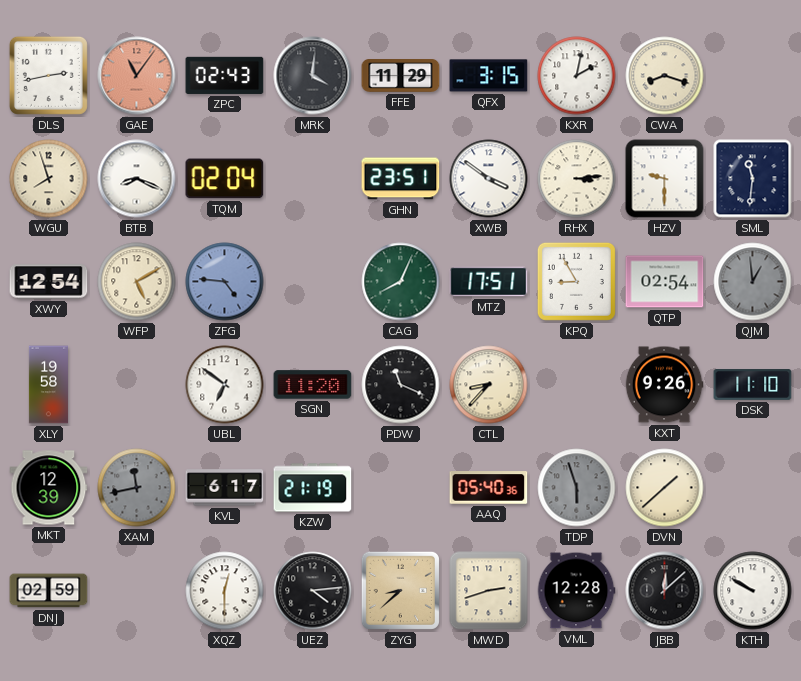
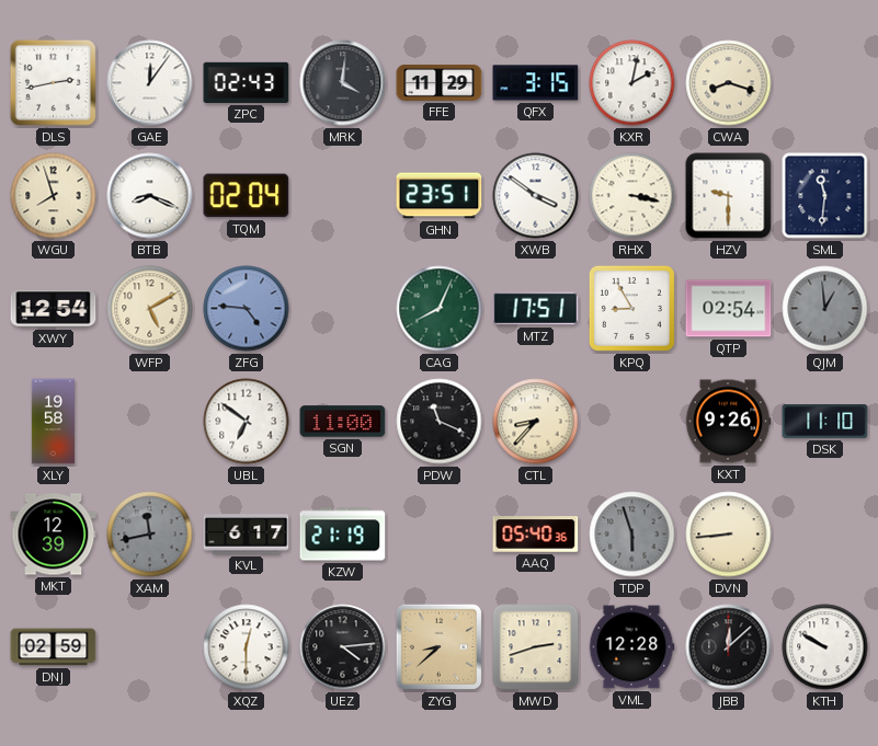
GAE: 11:06 -> 12:06 (150, 83)
GAE dial: salmon -> white (150, 83)
RHX: 3:14 -> 3:17 (632, 196)
SGN: 11:20 -> 11:00 (343, 422)
DVN: 1:38 -> 8:44 (729, 535)
